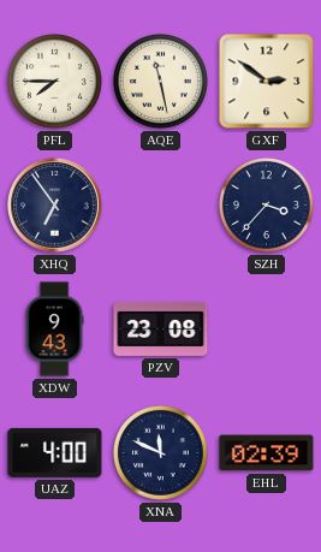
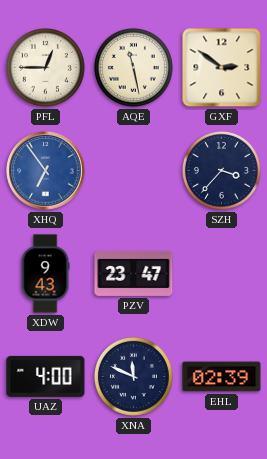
PFL: 7:45 -> 12:45 (45, 67)
XHQ dial: navy -> blue (46, 171)
PZV: 23:08 -> 23:47 (134, 273)
